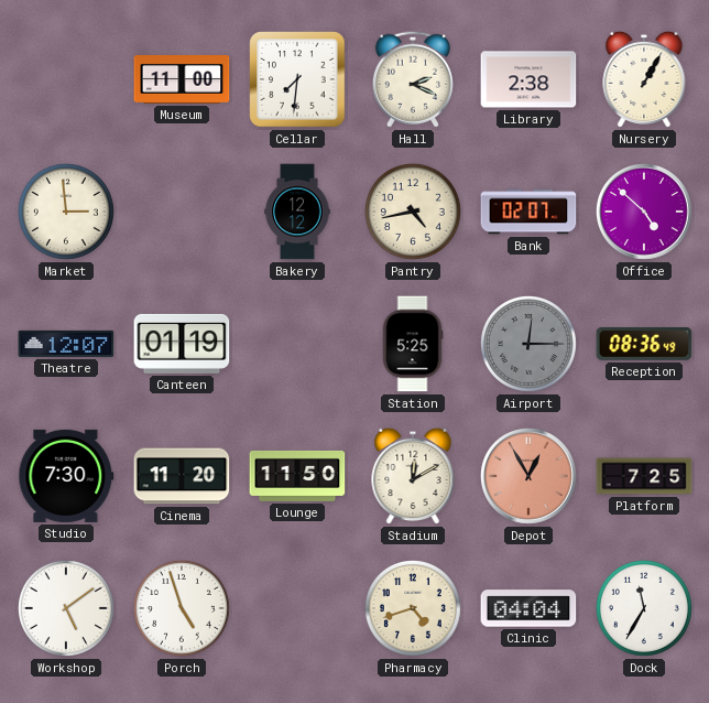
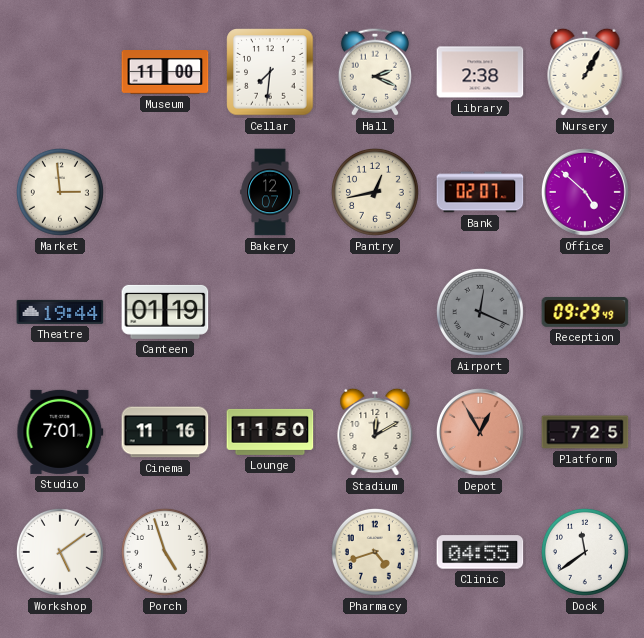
Bakery: 12:12 -> 12:07 (270, 192)
Pantry: 4:43 -> 12:43 (375, 192)
Theatre: 12:07 -> 19:44 (60, 312)
Station: 5:25 -> none (413, 344)
Airport: 12:15 -> 12:19 (480, 312)
Reception: 08:36 -> 09:29 (585, 312)
Studio: 7:30 -> 7:01 (60, 432)
Cinema: 11:20 -> 11:16 (165, 432)
Clinic: 04:04 -> 04:55 (480, 552)
Dock: 11:35 -> 11:39 (585, 552)
